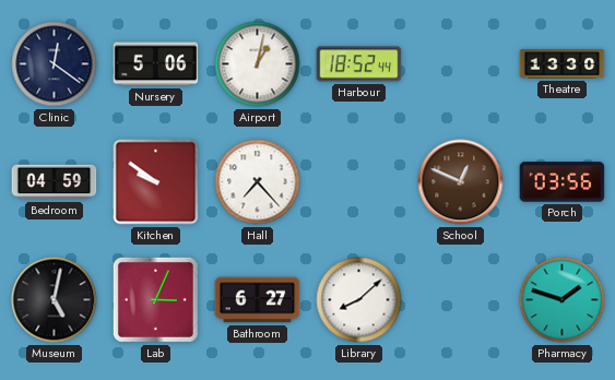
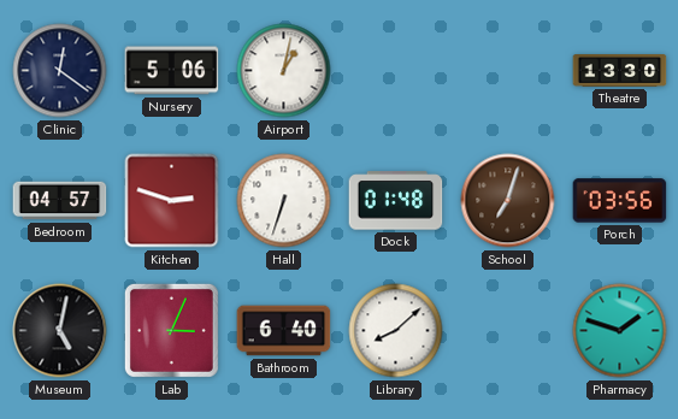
Harbour: 18:52 -> none (359, 64)
Bedroom: 04:59 -> 04:57 (60, 201)
Kitchen: 9:51 -> 2:48 (172, 201)
Hall: 7:23 -> 6:33 (284, 201)
Dock: none -> 01:48 (396, 201)
School: 12:49 -> 7:03 (508, 201)
Bathroom: 6:27 -> 6:40 (284, 331)
